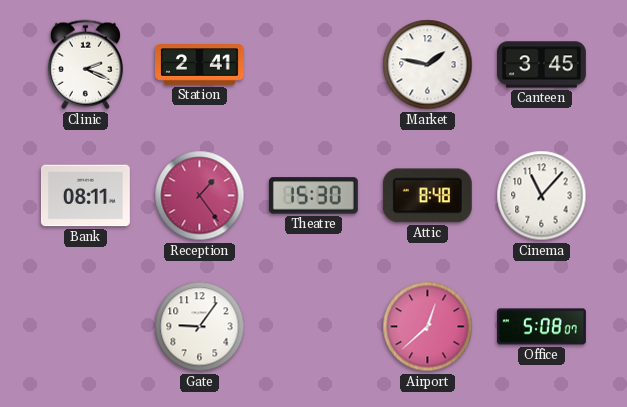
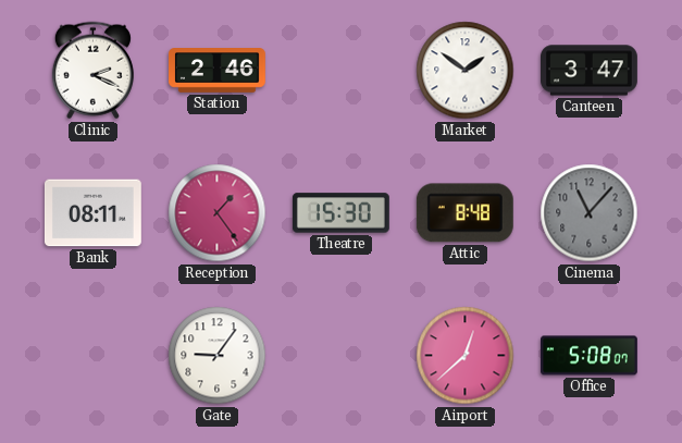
Station: 2:41 -> 2:46 (218, 71)
Market: 1:47 -> 1:51 (466, 71)
Canteen: 3:45 -> 3:47 (590, 71)
Cinema dial: white -> grey (590, 213)
